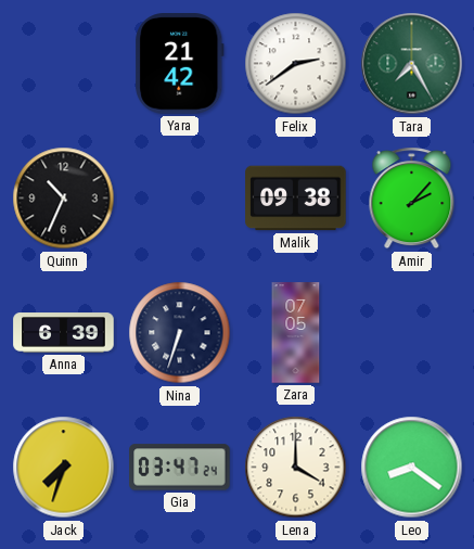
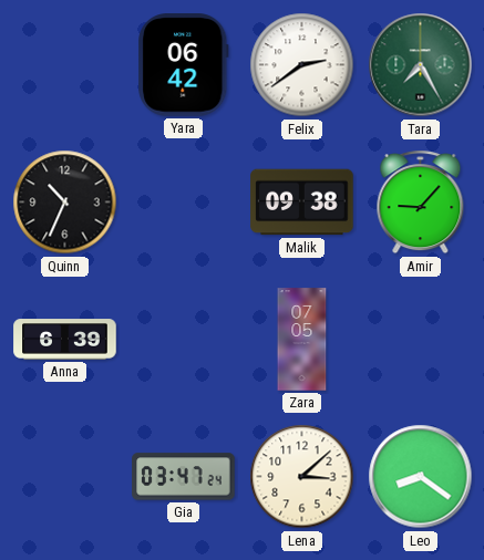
Yara: 21:42 -> 06:42 (184, 65)
Amir: 2:07 -> 9:07 (421, 203)
Nina: 6:33 -> none (180, 333)
Jack: 7:33 -> none (64, 468)
Lena: 4:00 -> 3:08 (302, 477)
